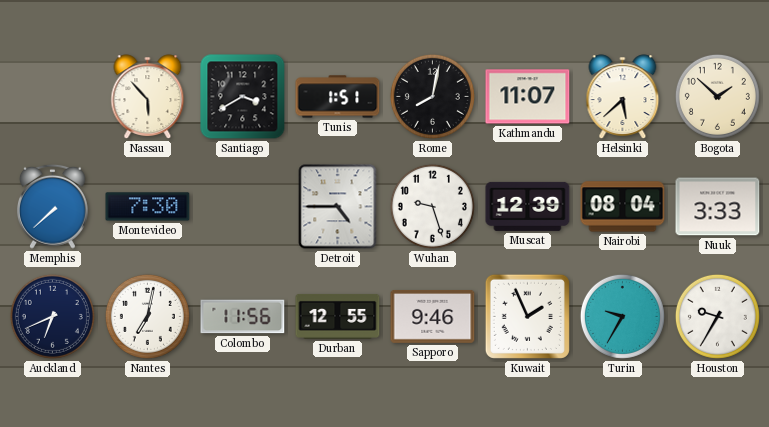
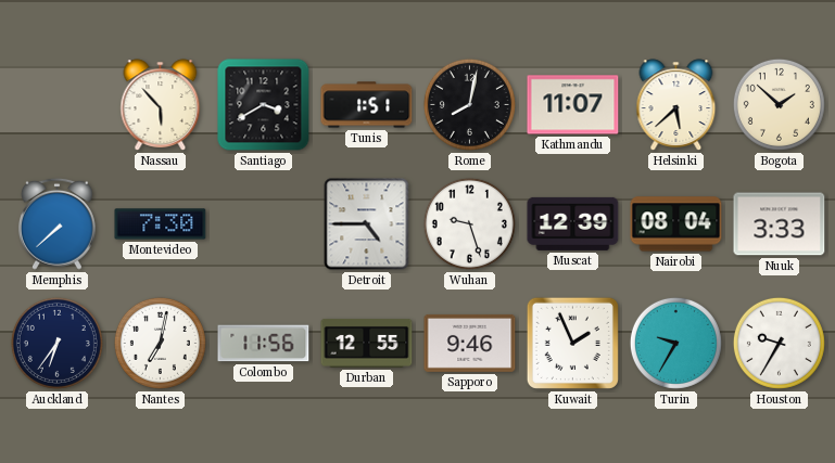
Auckland: 6:41 -> 6:36 (56, 343)
